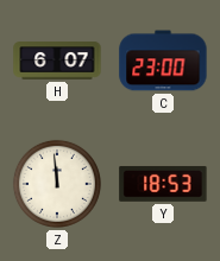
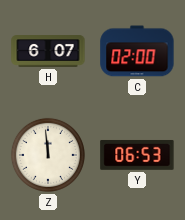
C: 23:00 -> 02:00 (137, 51)
Y: 18:53 -> 06:53 (137, 155)
